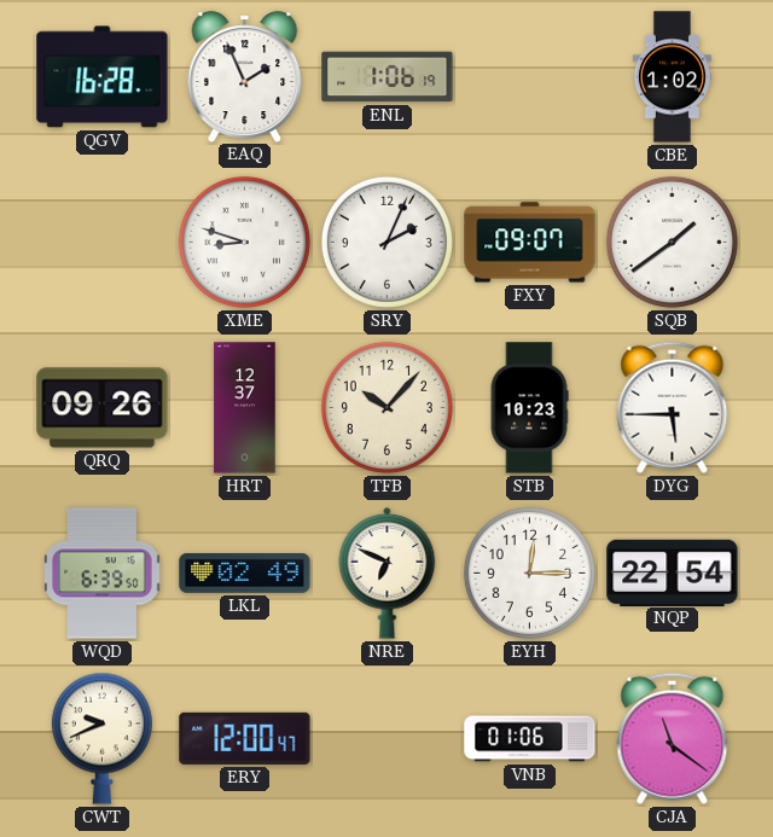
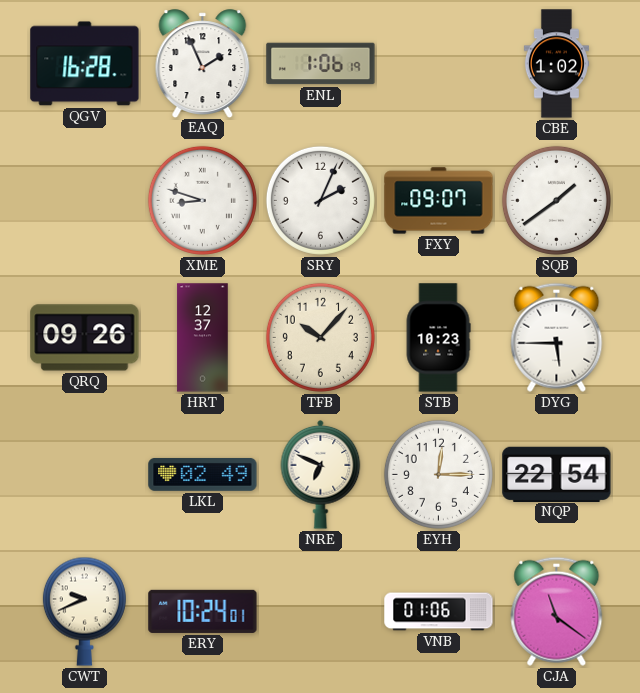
WQD: 6:39 -> none (103, 574)
ERY: 12:00 -> 10:24 (203, 611)
